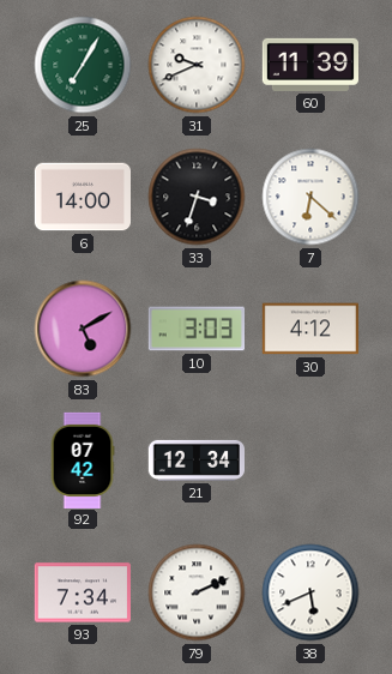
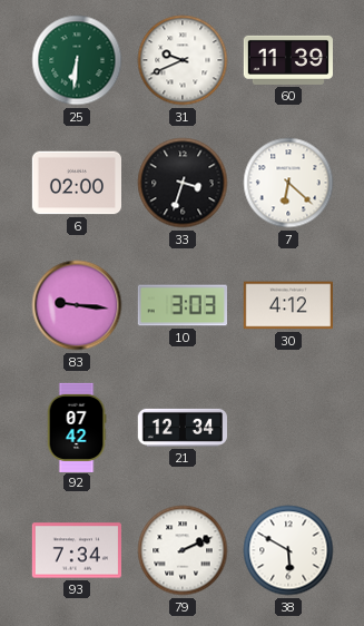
25: 7:05 -> 6:31 (77, 60)
6: 14:00 -> 02:00 (76, 183)
83: 5:10 -> 9:16 (77, 305)
38: 5:41 -> 5:50 (288, 550)
